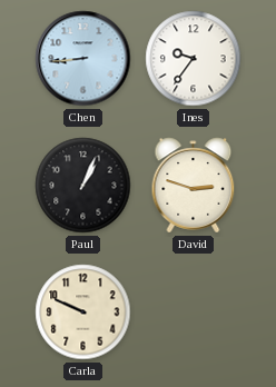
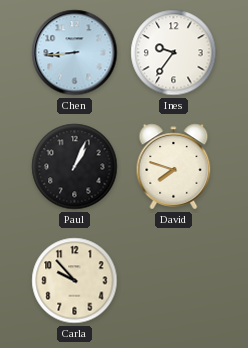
David: 2:48 -> 7:48 (174, 167)
Carla: 9:49 -> 9:53 (75, 281)
